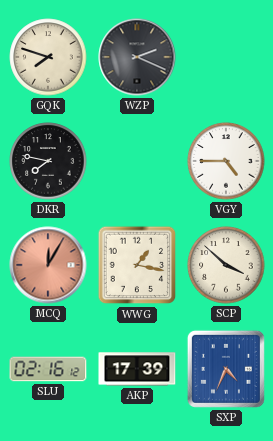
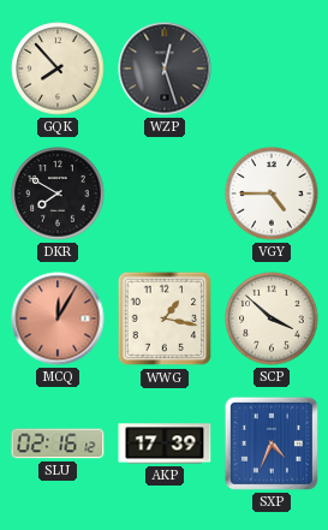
GQK: 7:48 -> 7:53 (58, 69)
WZP: 2:19 -> 12:27 (165, 69)
DKR: 7:47 -> 7:50 (58, 193)
